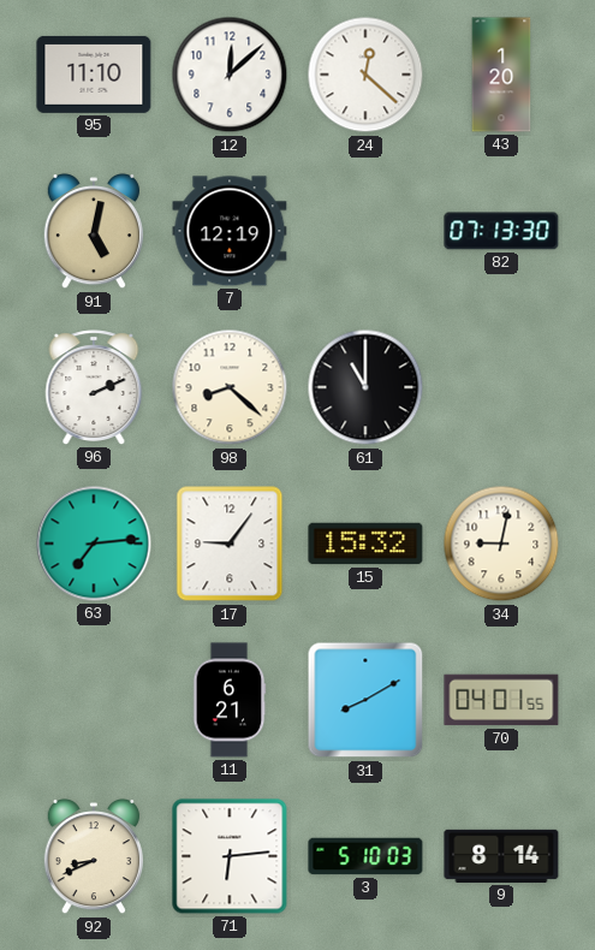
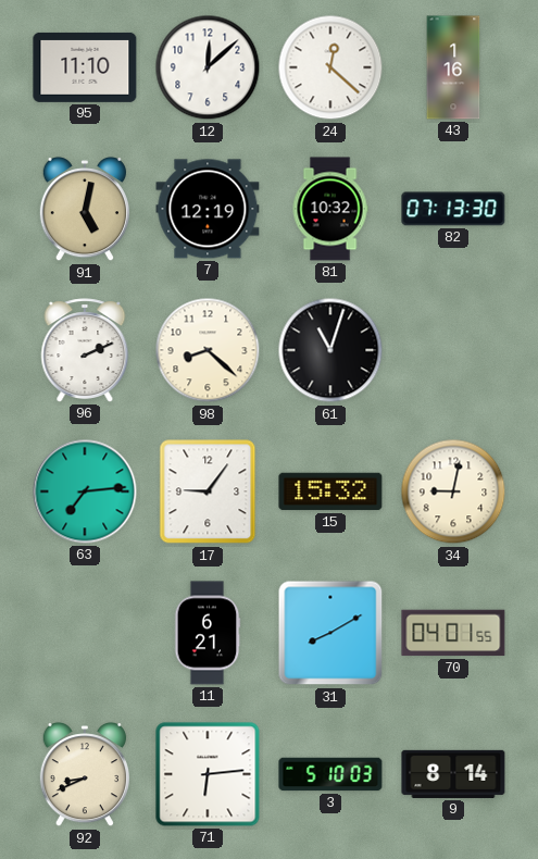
43: 1:20 -> 1:16 (453, 67)
81: none -> 10:32 (330, 209)
61: 11:00 -> 11:03 (330, 350)
